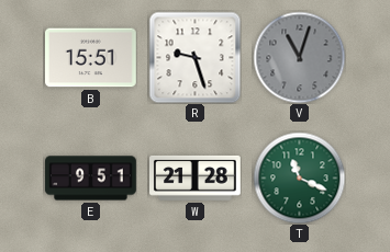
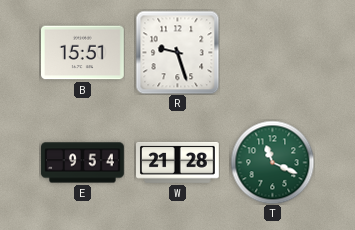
V: 11:03 -> none (299, 57)
E: 9:51 -> 9:54 (83, 163)
